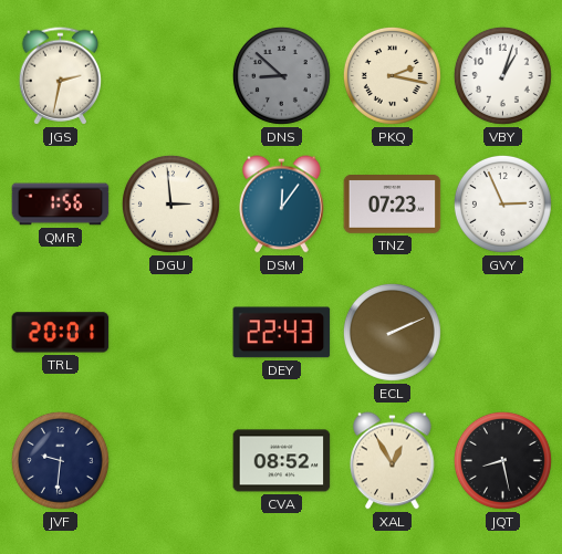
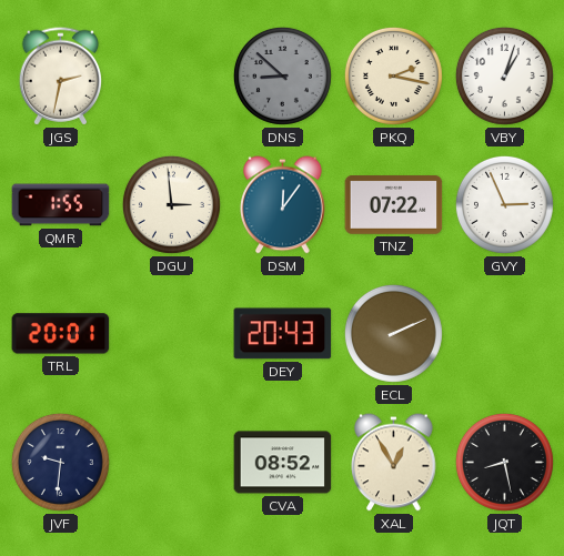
QMR: 1:56 -> 1:55 (61, 205)
TNZ: 07:23 -> 07:22 (394, 205)
DEY: 22:43 -> 20:43 (283, 334)
